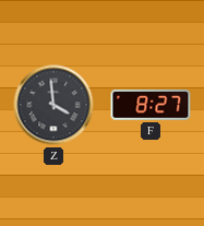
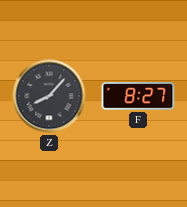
Z: 3:59 -> 8:07 (49, 96)
